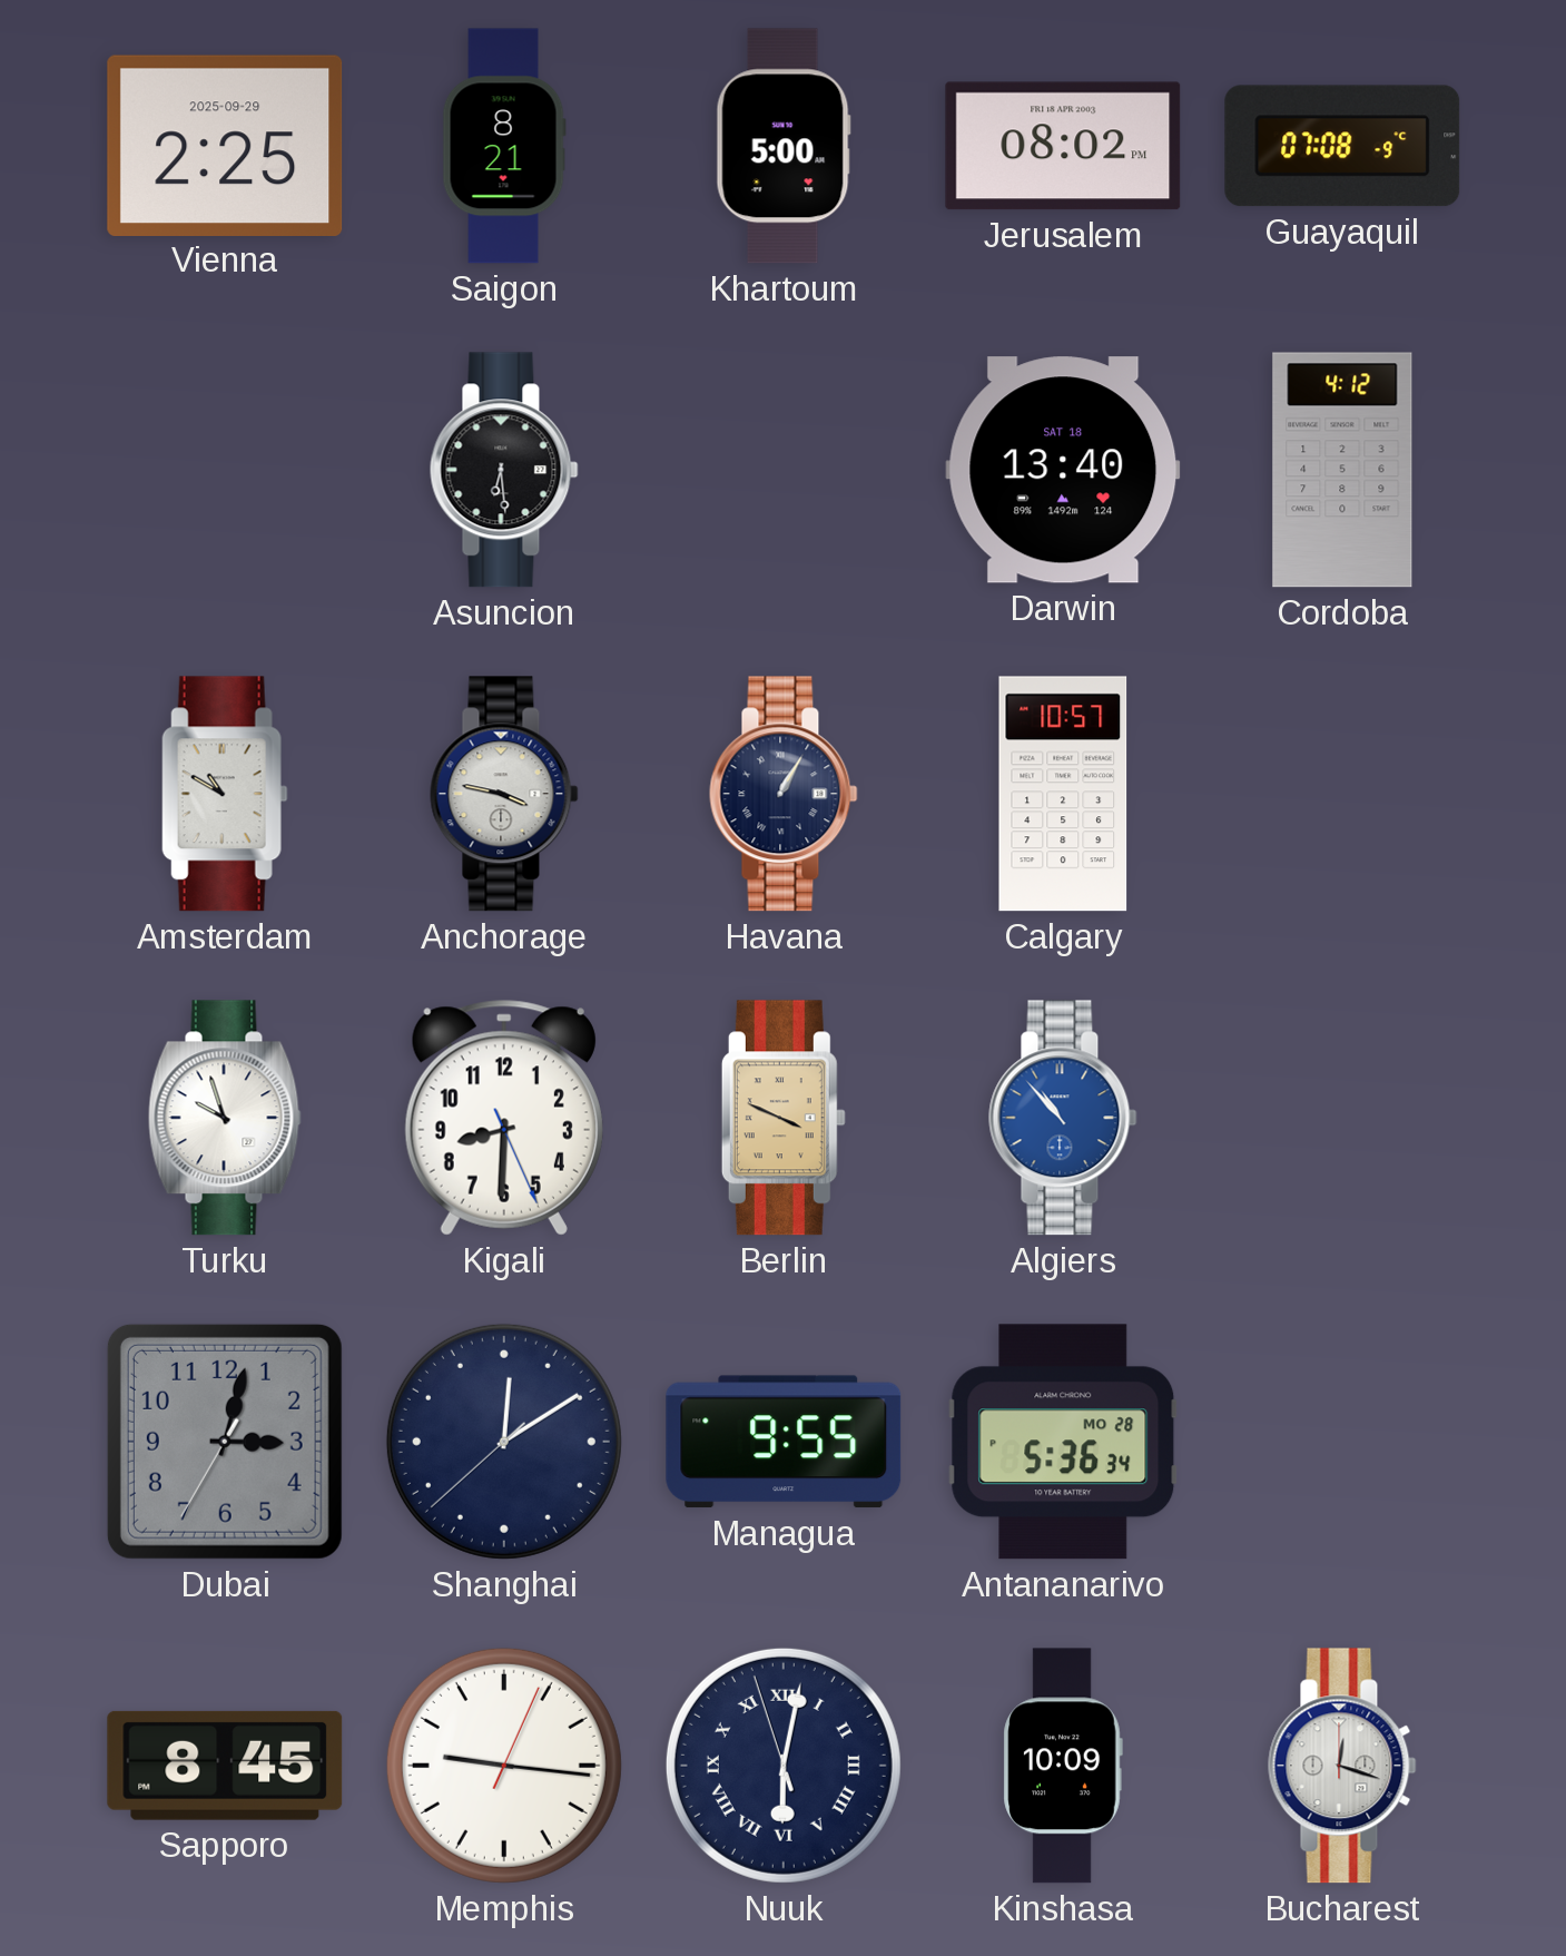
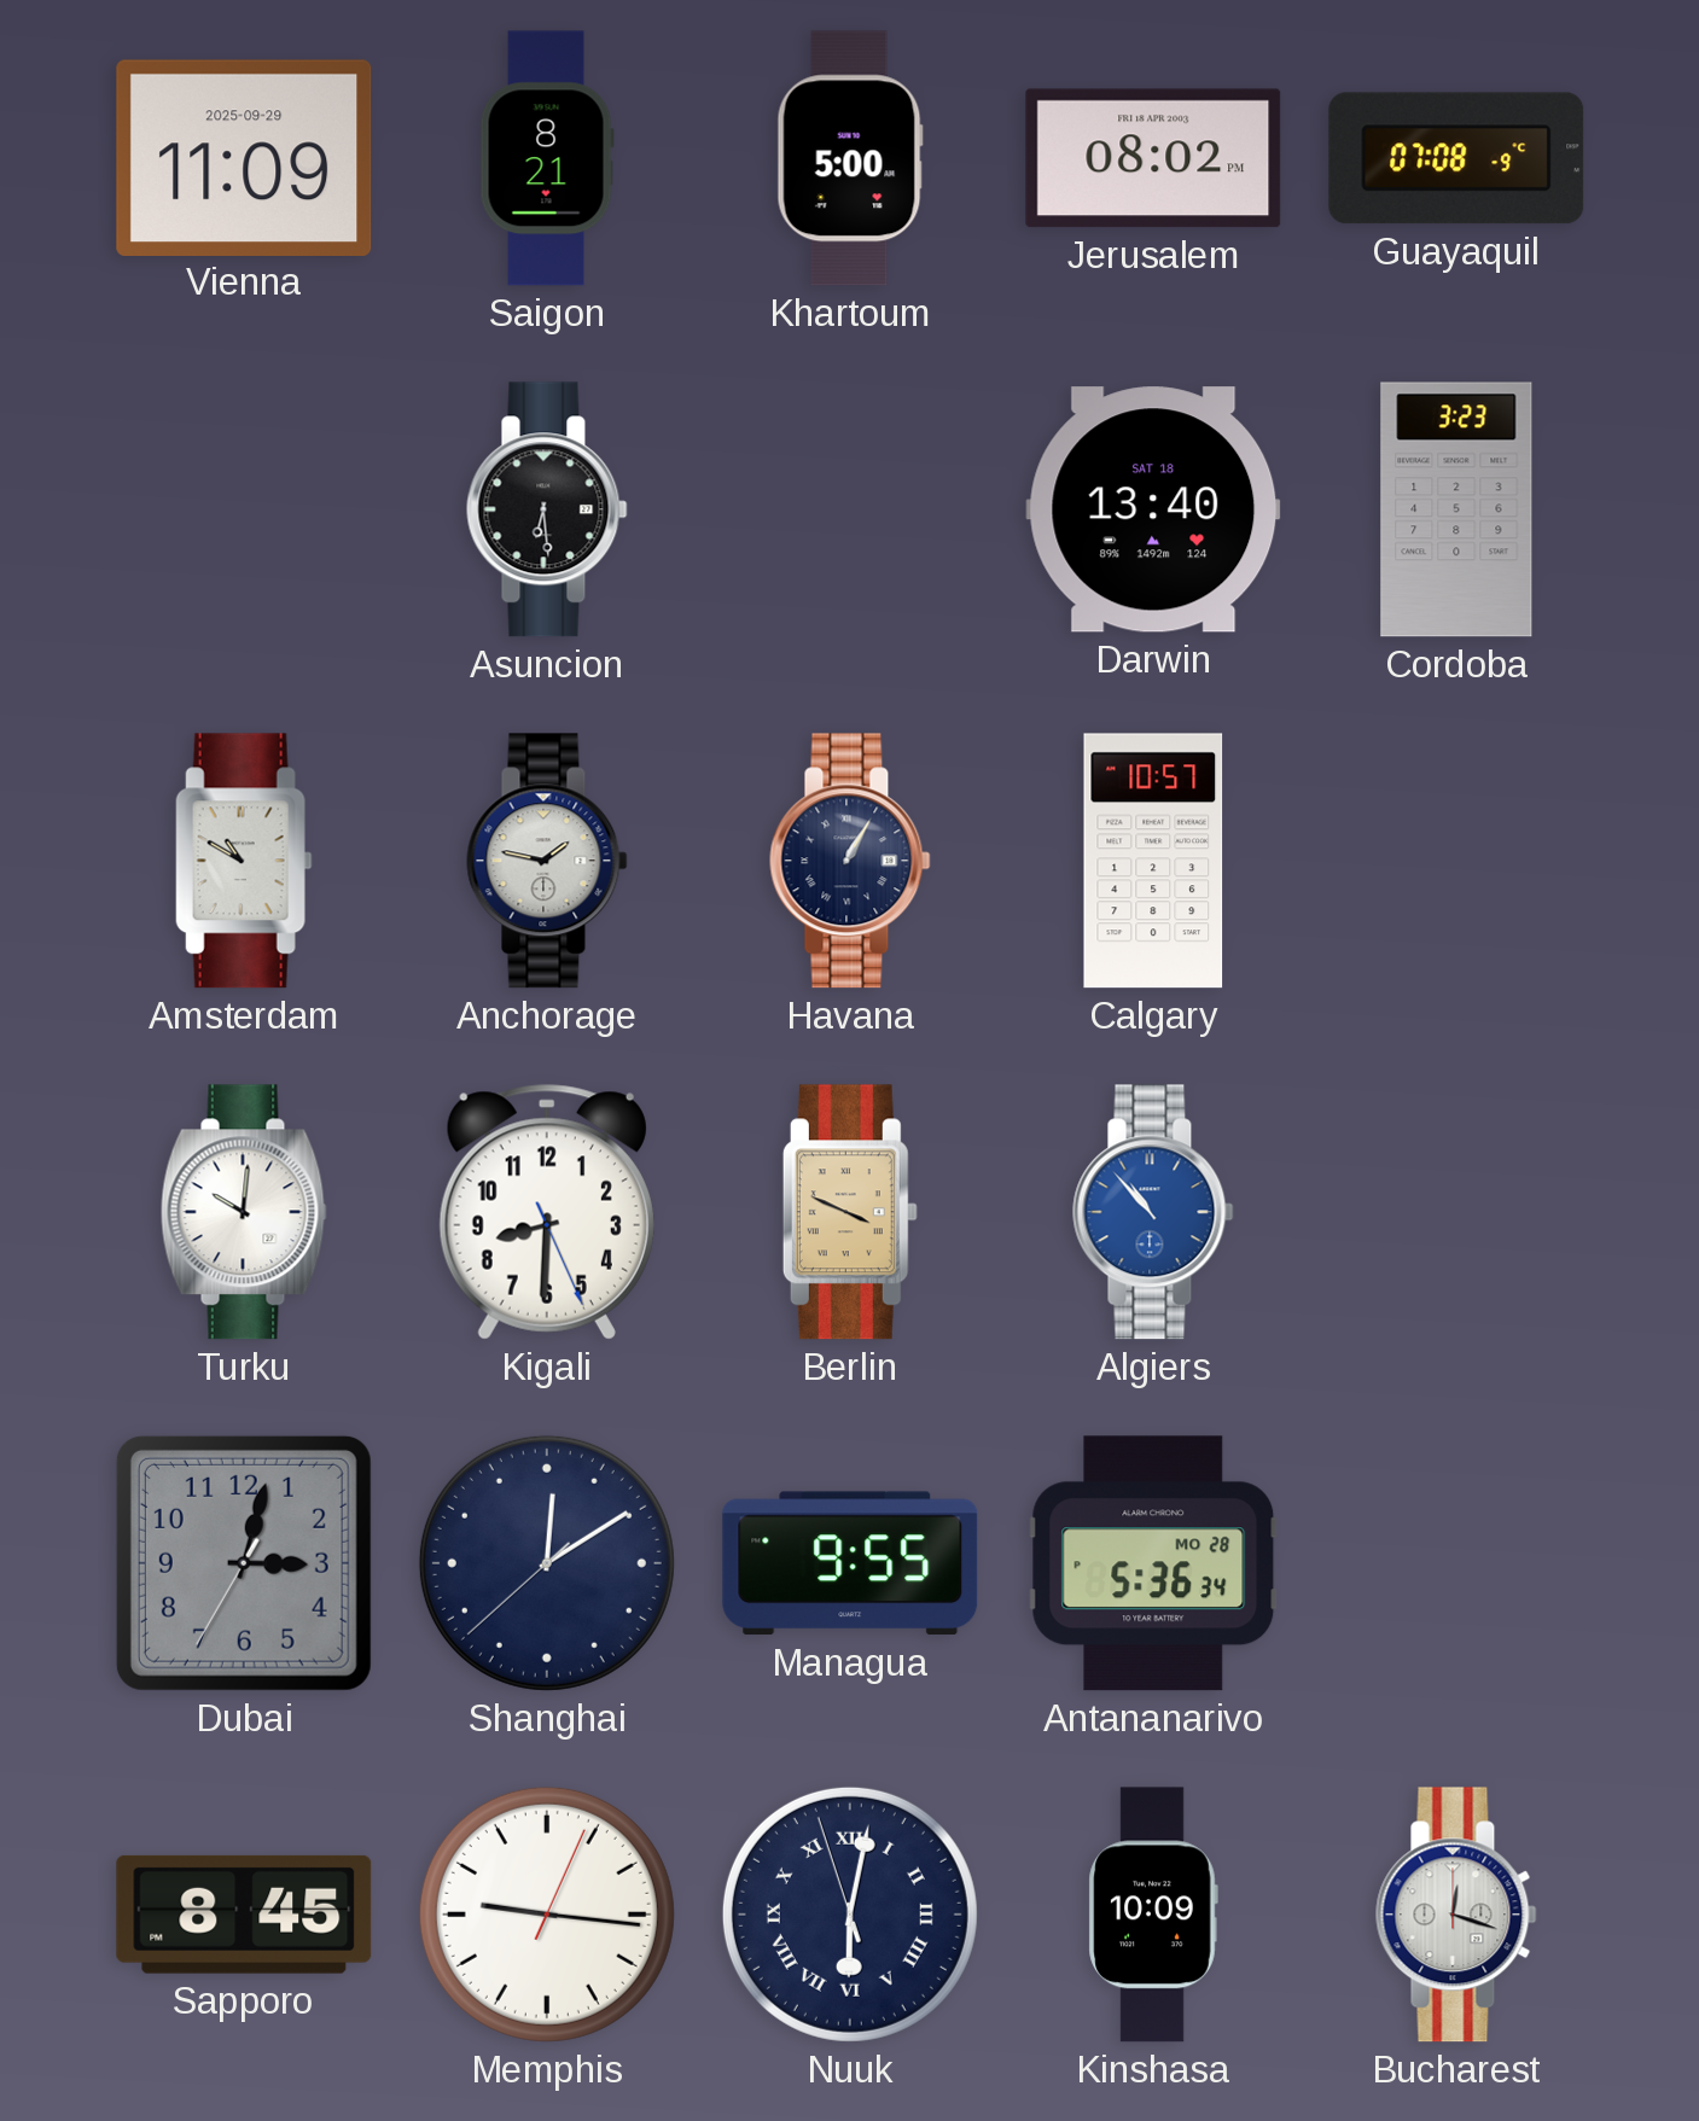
Vienna: 2:25 -> 11:09 (244, 157)
Cordoba: 4:12 -> 3:23 (1456, 509)
Anchorage: 3:47 -> 1:47 (547, 861)
Turku: 9:57 -> 10:01 (244, 1212)
